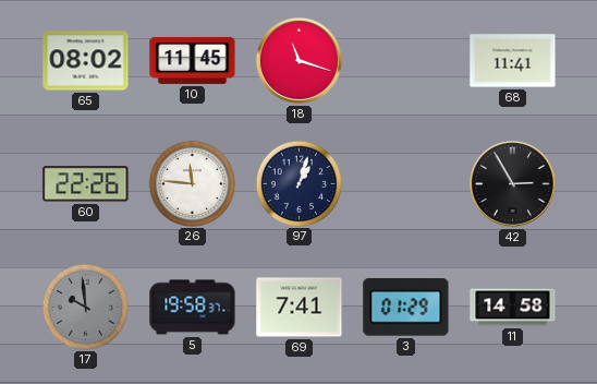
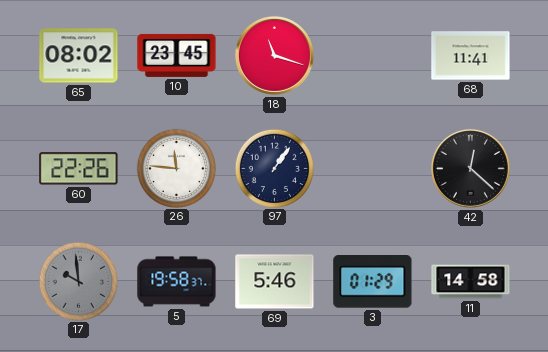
10: 11:45 -> 23:45 (177, 55)
97: 1:03 -> 1:06 (274, 168)
42: 2:55 -> 12:22 (470, 168)
69: 7:41 -> 5:46 (275, 282)
